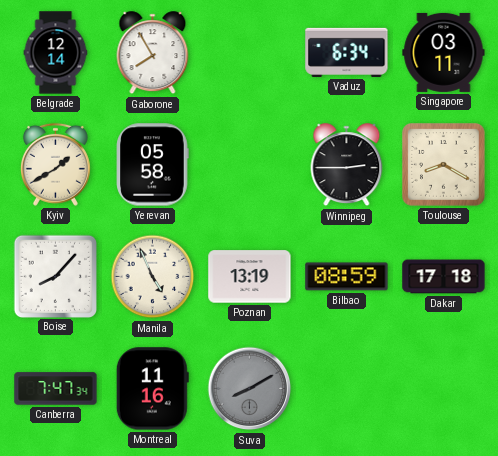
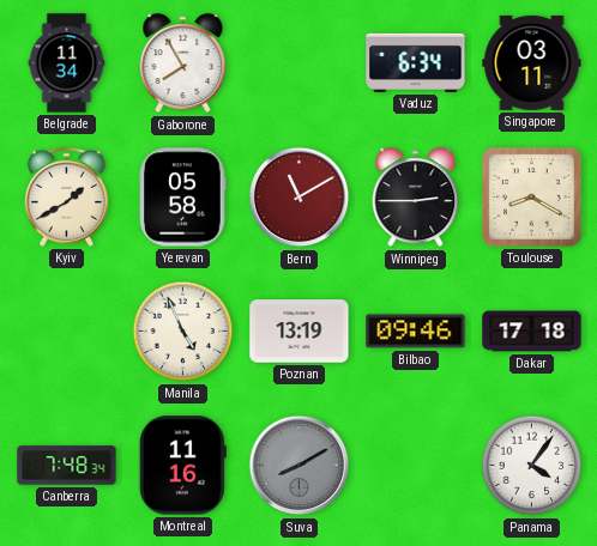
Belgrade: 12:14 -> 11:34 (67, 63)
Bern: none -> 11:10 (300, 198)
Boise: 8:07 -> none (55, 276)
Bilbao: 08:59 -> 09:46 (416, 332)
Canberra: 7:47 -> 7:48 (67, 466)
Panama: none -> 4:06 (532, 466)
